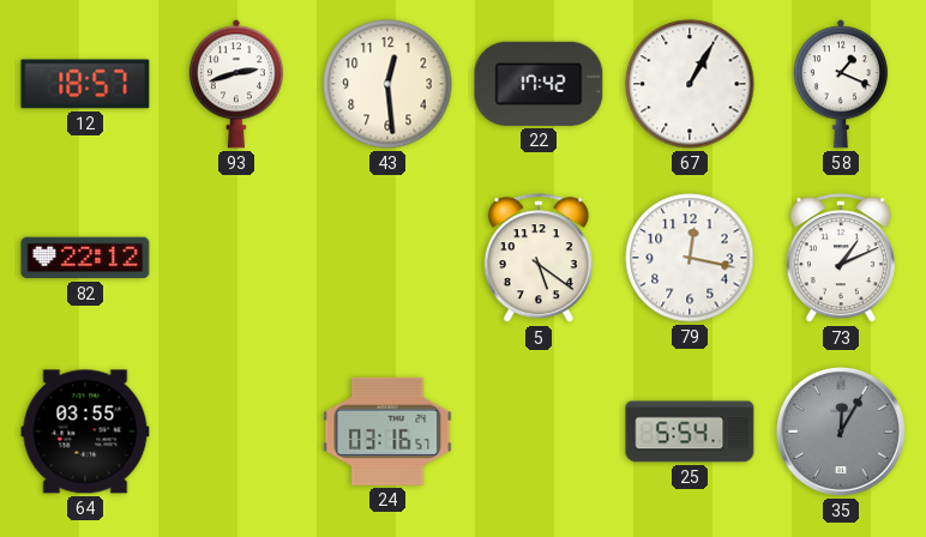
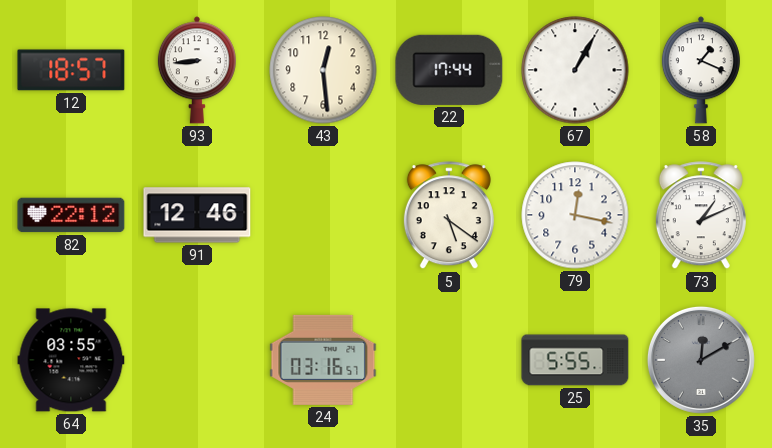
93: 2:42 -> 8:44 (197, 70)
22: 17:42 -> 17:44 (449, 70)
91: none -> 12:46 (197, 215)
25: 5:54 -> 5:55 (575, 360)
35: 12:05 -> 12:10 (701, 360)
